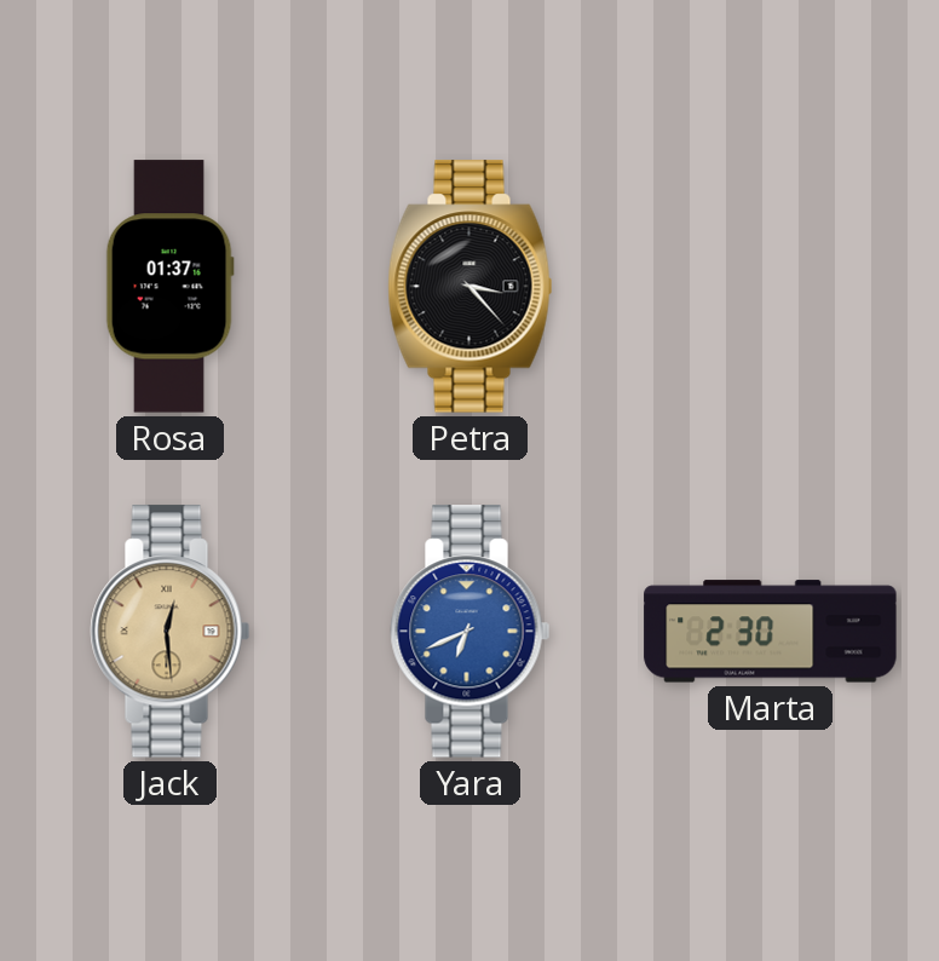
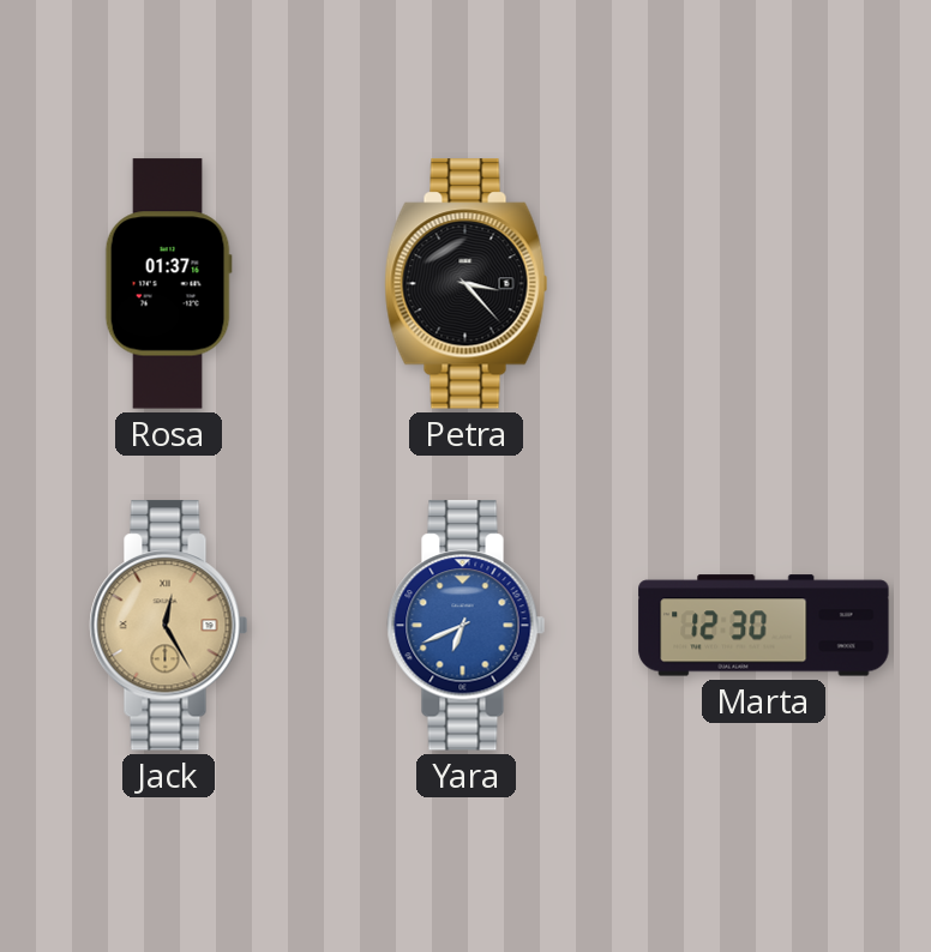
Jack: 12:29 -> 12:25 (169, 626)
Marta: 2:30 -> 12:30 (764, 626)
